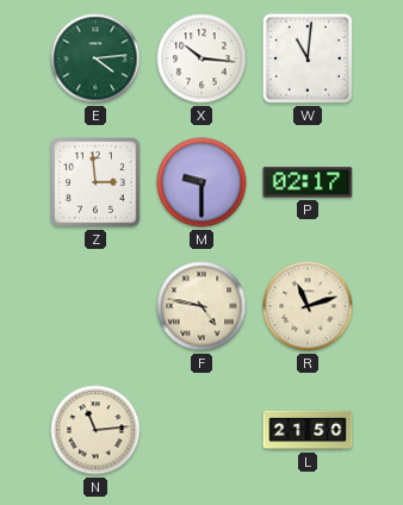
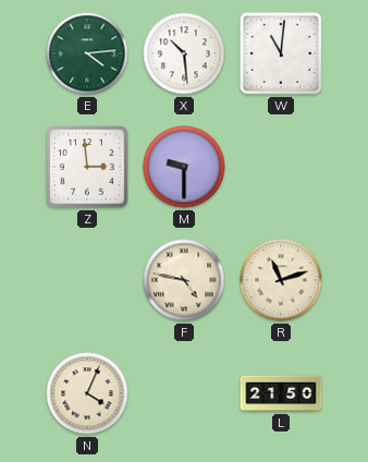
X: 10:16 -> 10:29 (184, 53)
P: 02:17 -> none (308, 182)
N: 11:14 -> 4:04 (87, 393)
